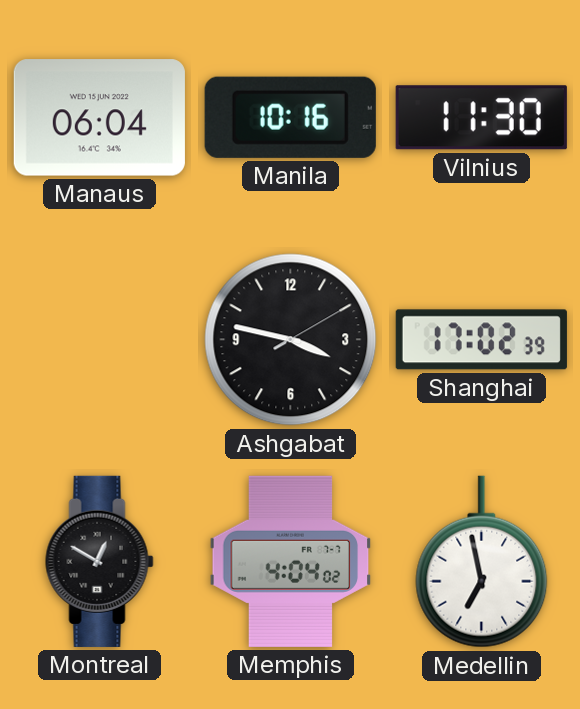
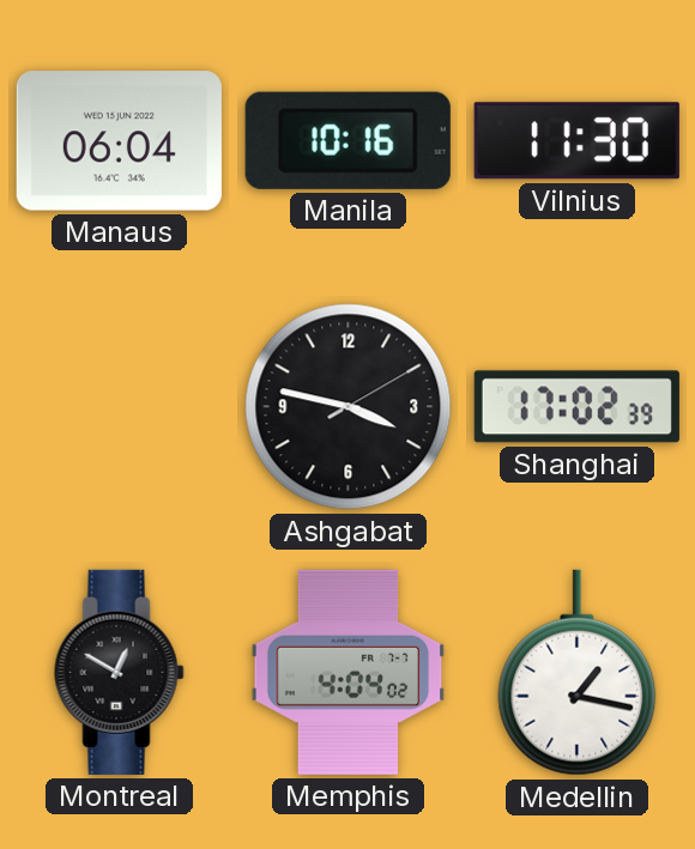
Medellin: 6:58 -> 1:17 (578, 673)
